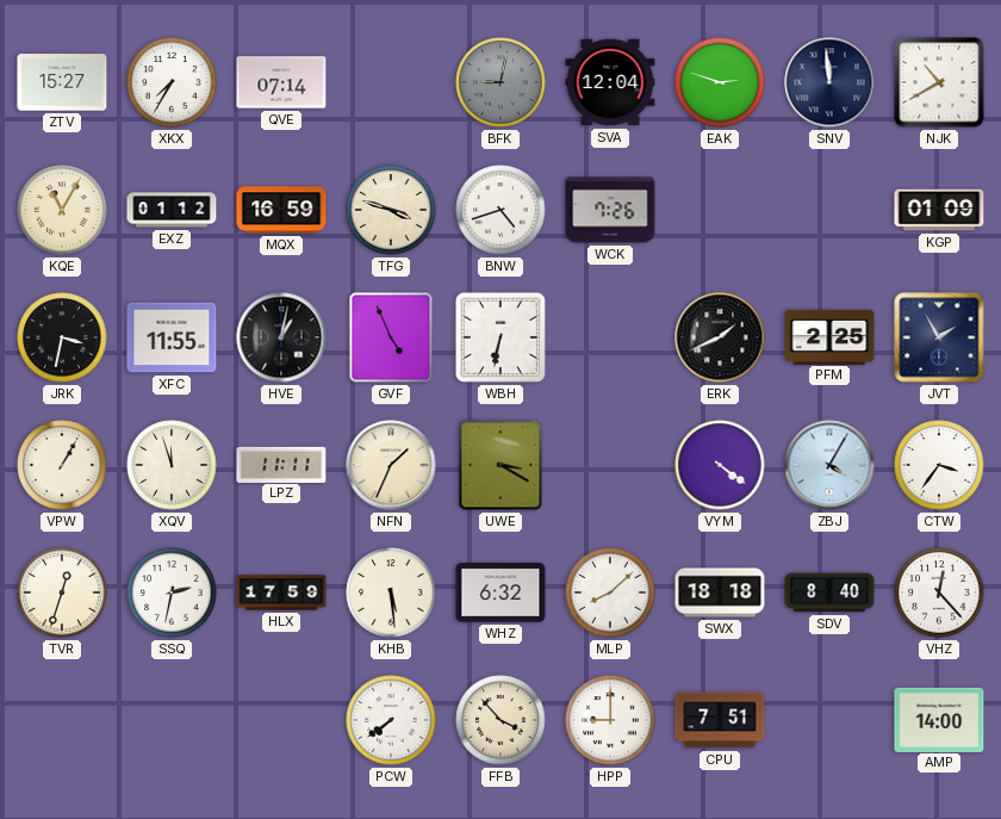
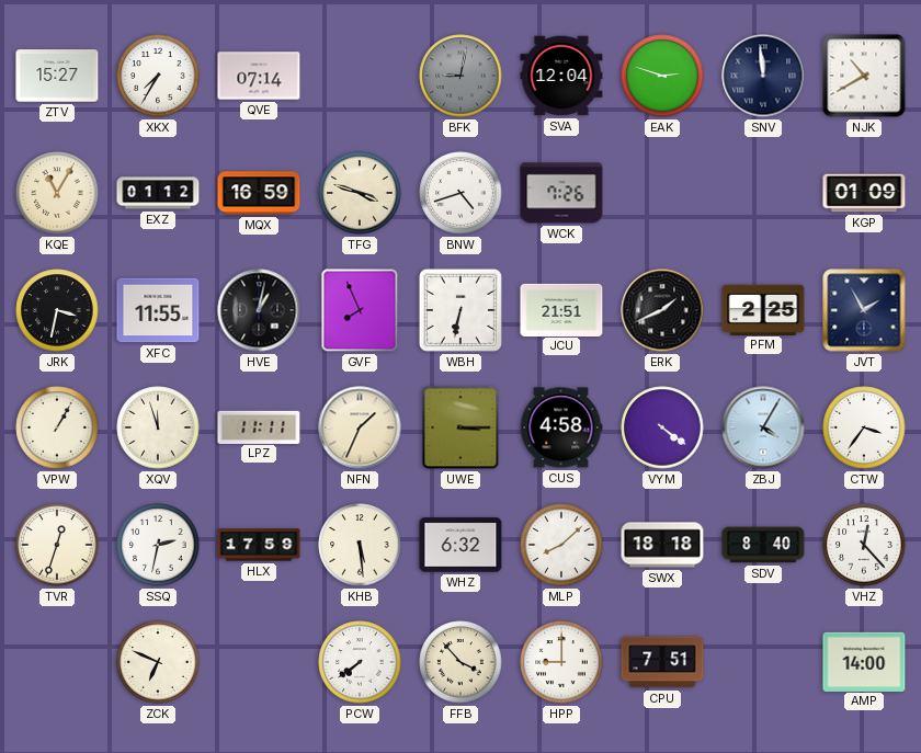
GVF: 4:56 -> 7:56 (360, 310)
JCU: none -> 21:51 (561, 309)
UWE: 3:20 -> 3:15 (461, 427)
CUS: none -> 4:58 (561, 427)
ZCK: none -> 6:49 (158, 662)
